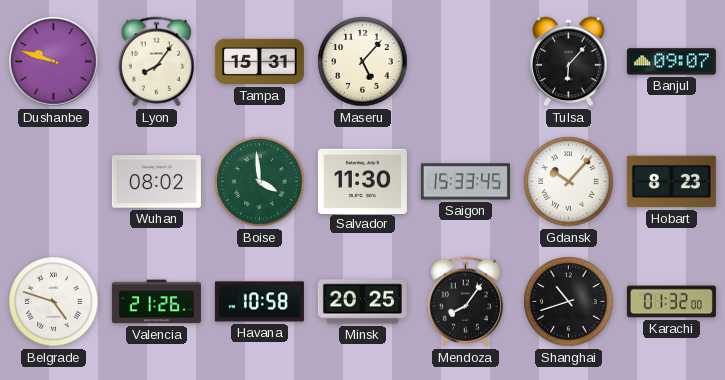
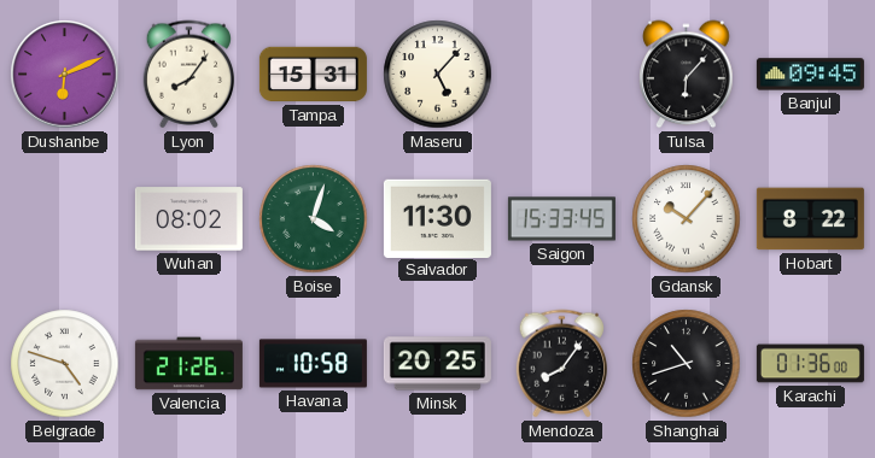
Dushanbe: 9:48 -> 6:11 (65, 75)
Banjul: 09:07 -> 09:45 (810, 75)
Boise: 3:59 -> 4:03 (314, 219)
Hobart: 8:23 -> 8:22 (810, 219)
Karachi: 01:32 -> 01:36 (810, 364)
